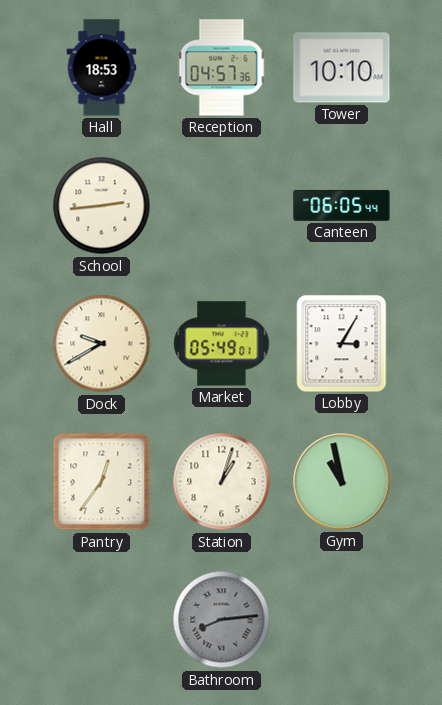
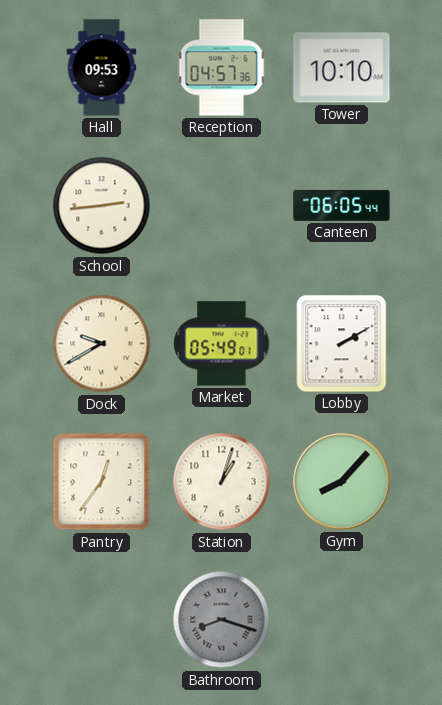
Hall: 18:53 -> 09:53 (102, 68)
Lobby: 3:05 -> 2:10 (342, 344)
Gym: 10:58 -> 8:07 (342, 482)
Bathroom: 8:14 -> 8:18 (222, 620)
